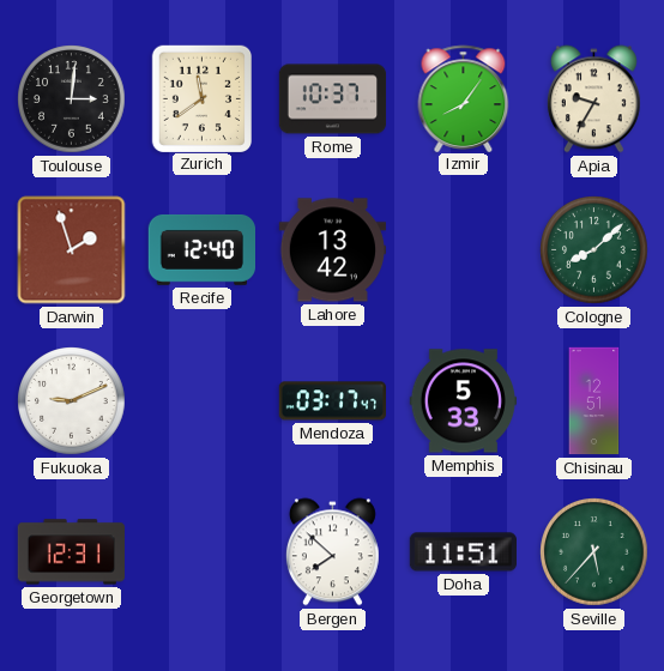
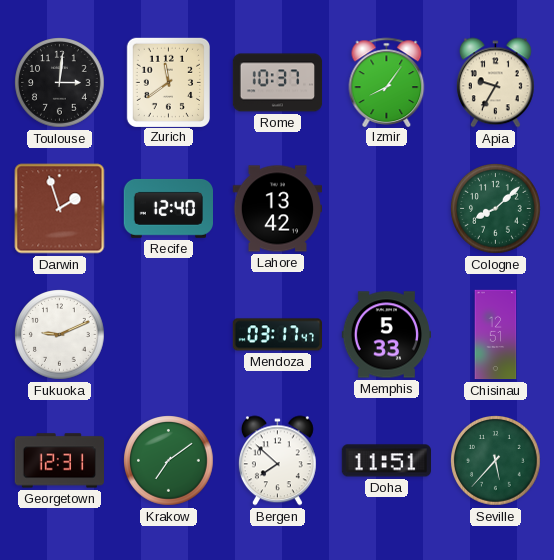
Krakow: none -> 7:09 (169, 461)
